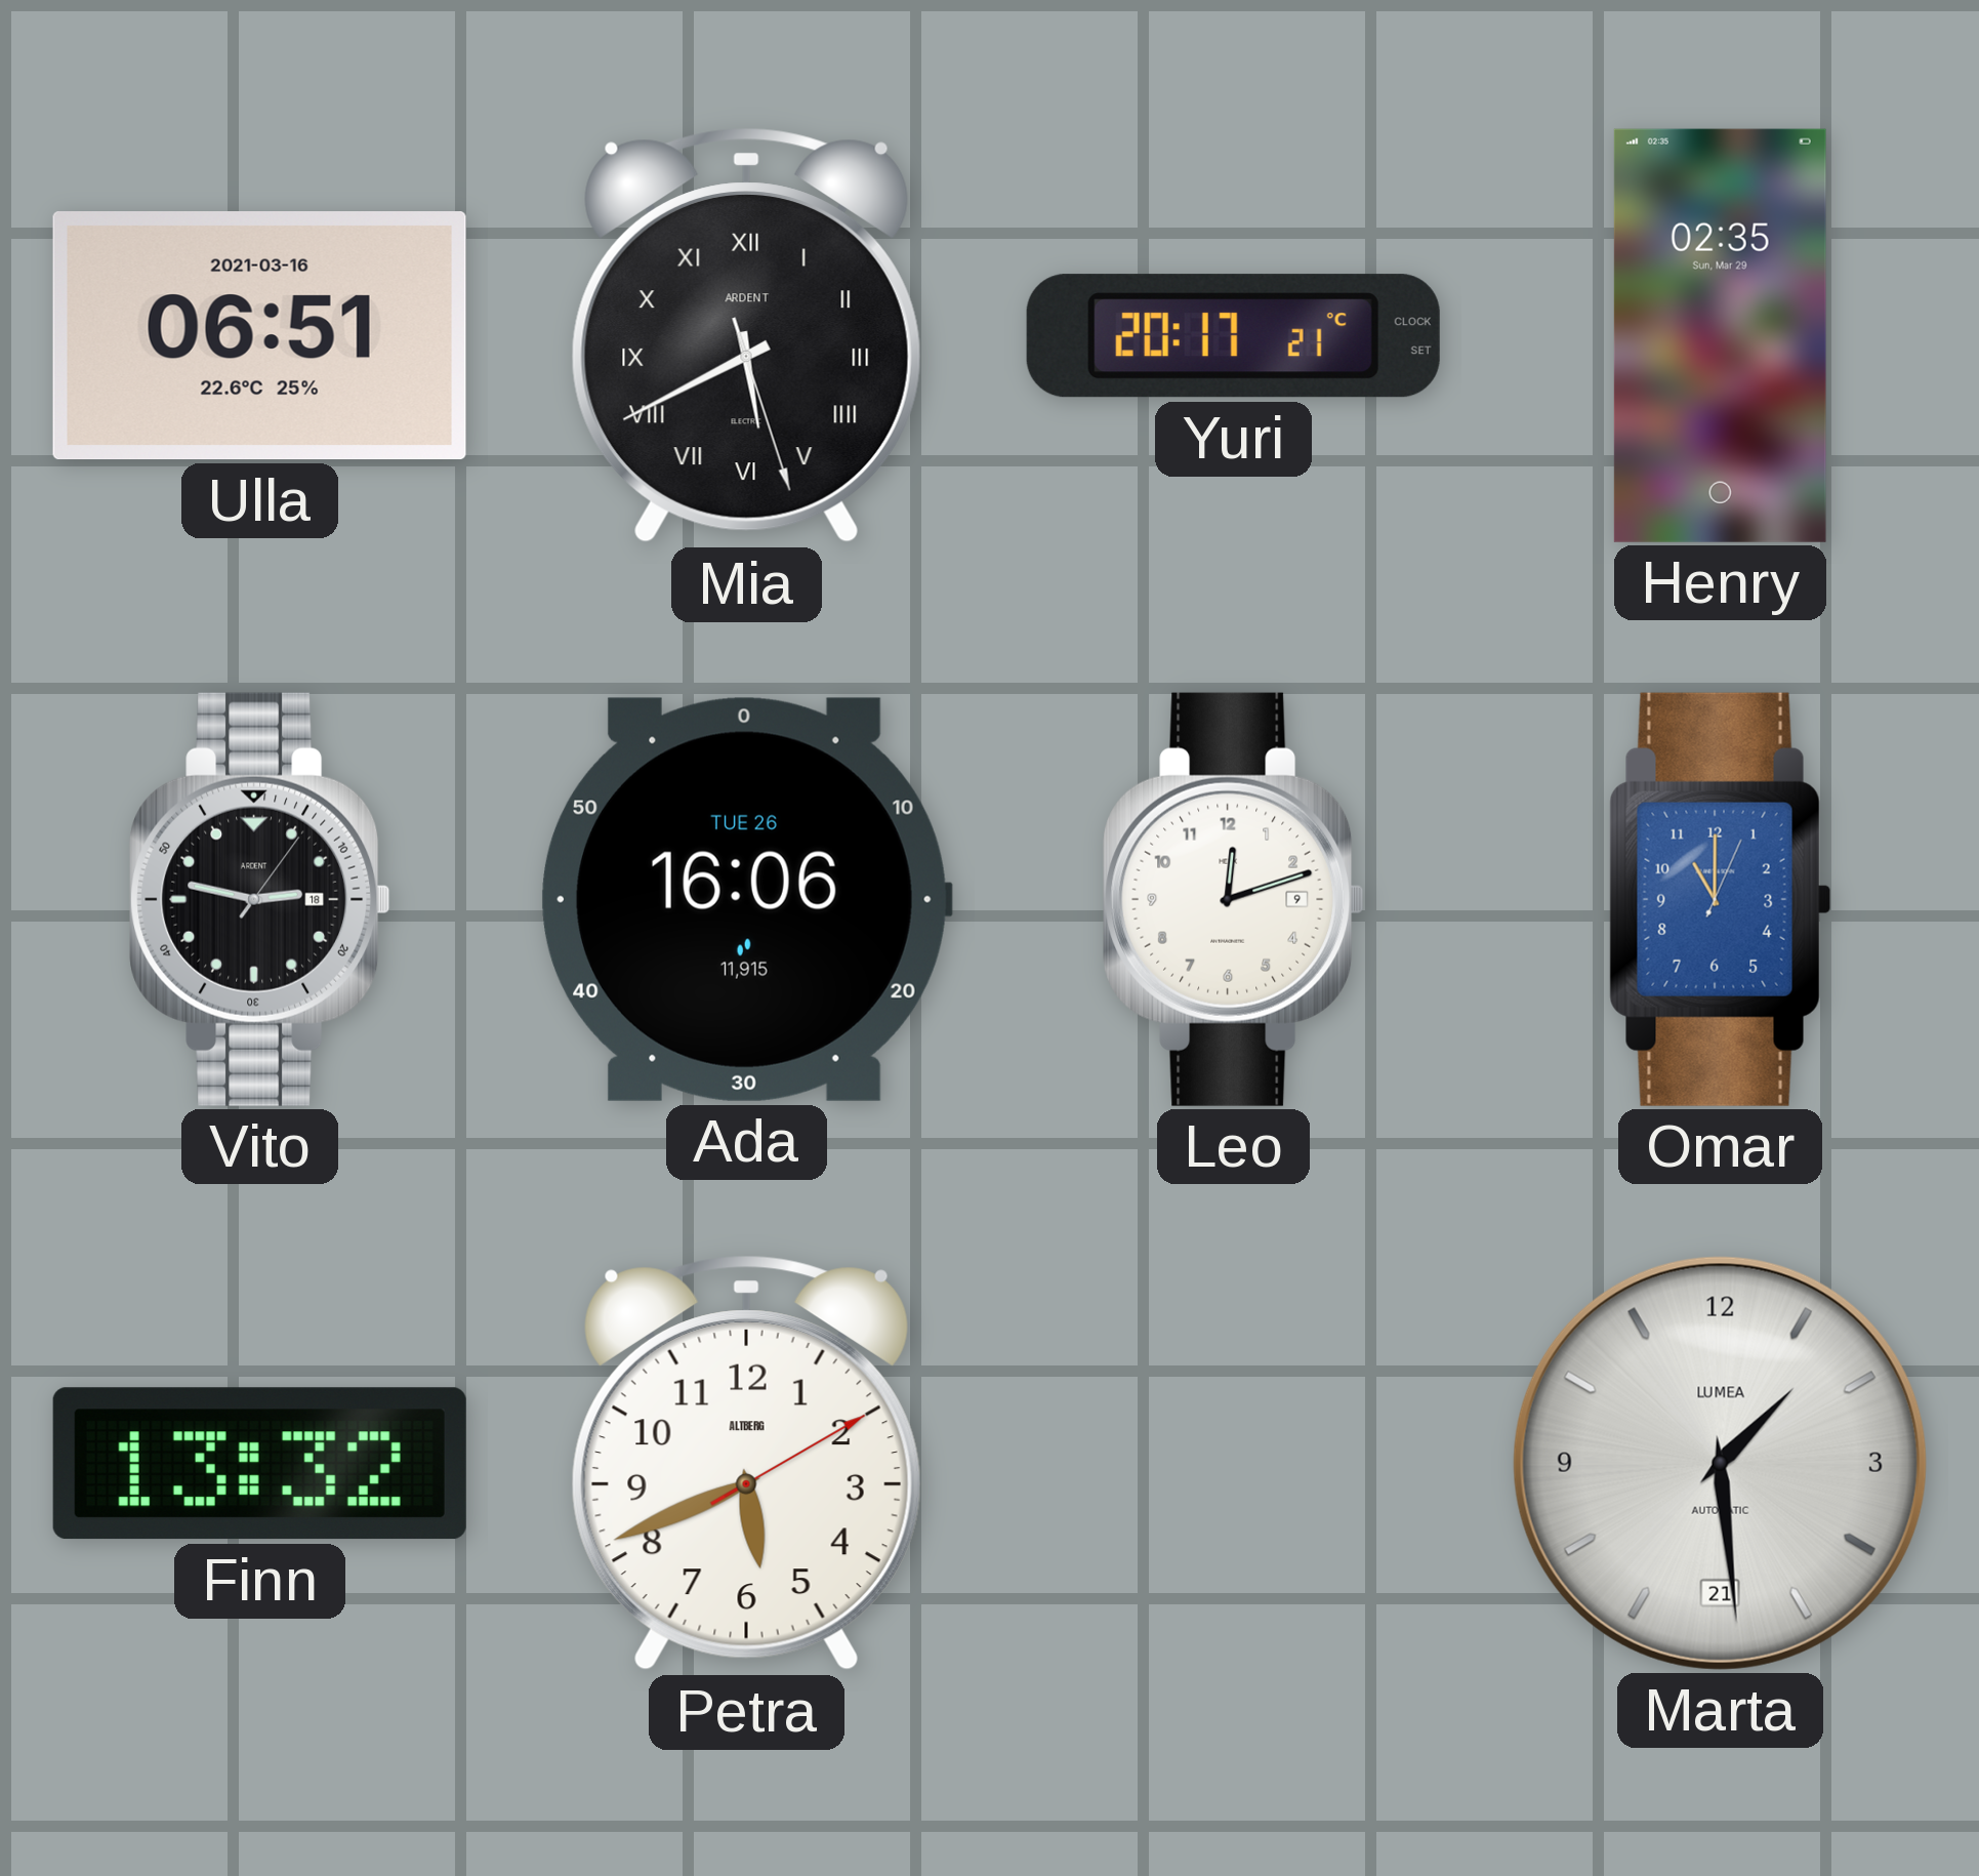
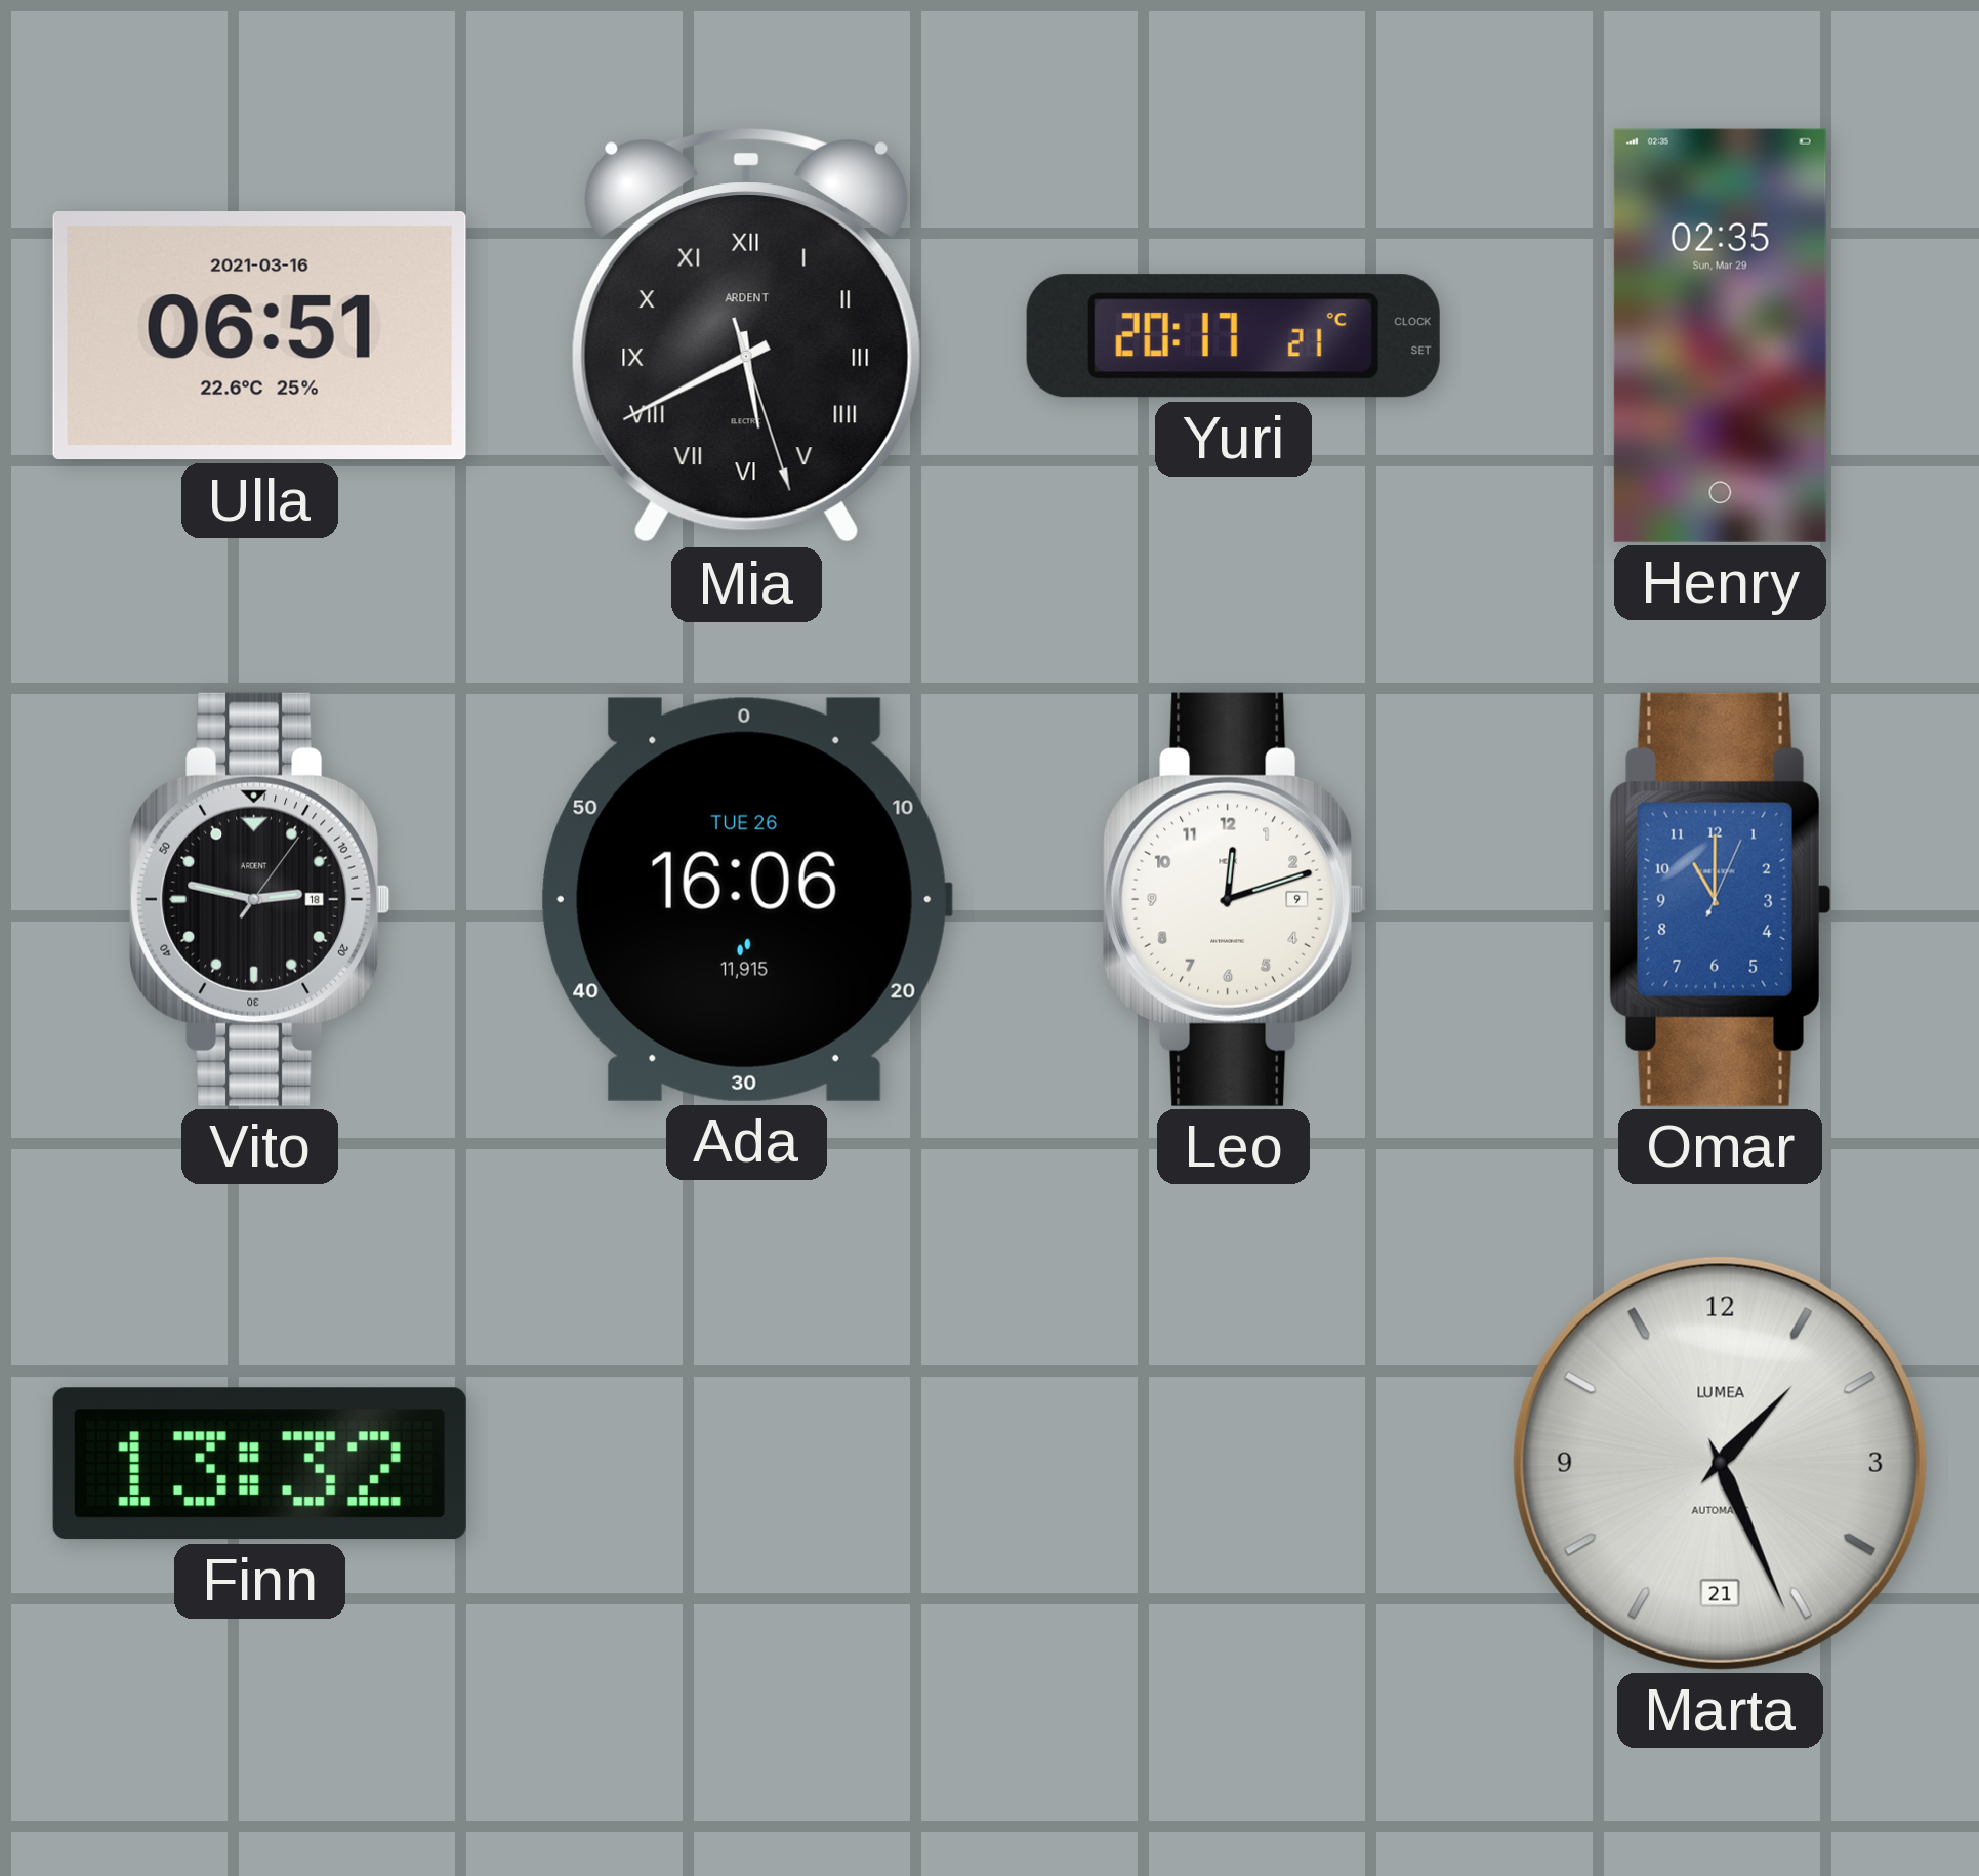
Petra: 5:41 -> none (746, 1464)
Marta: 1:29 -> 1:26 (1720, 1463)
